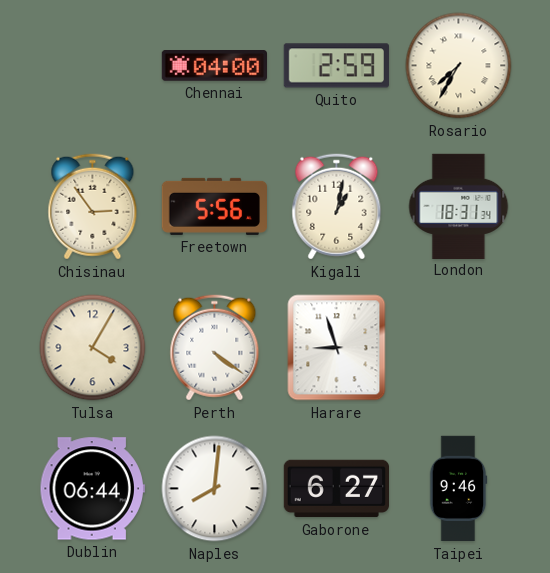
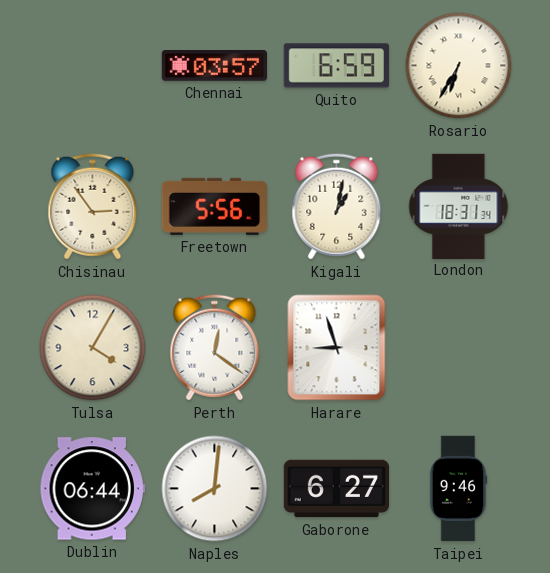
Chennai: 04:00 -> 03:57 (214, 66)
Quito: 2:59 -> 6:59 (336, 66)
Rosario: 7:35 -> 6:35 (459, 66)
Perth: 4:21 -> 12:21 (215, 348)
